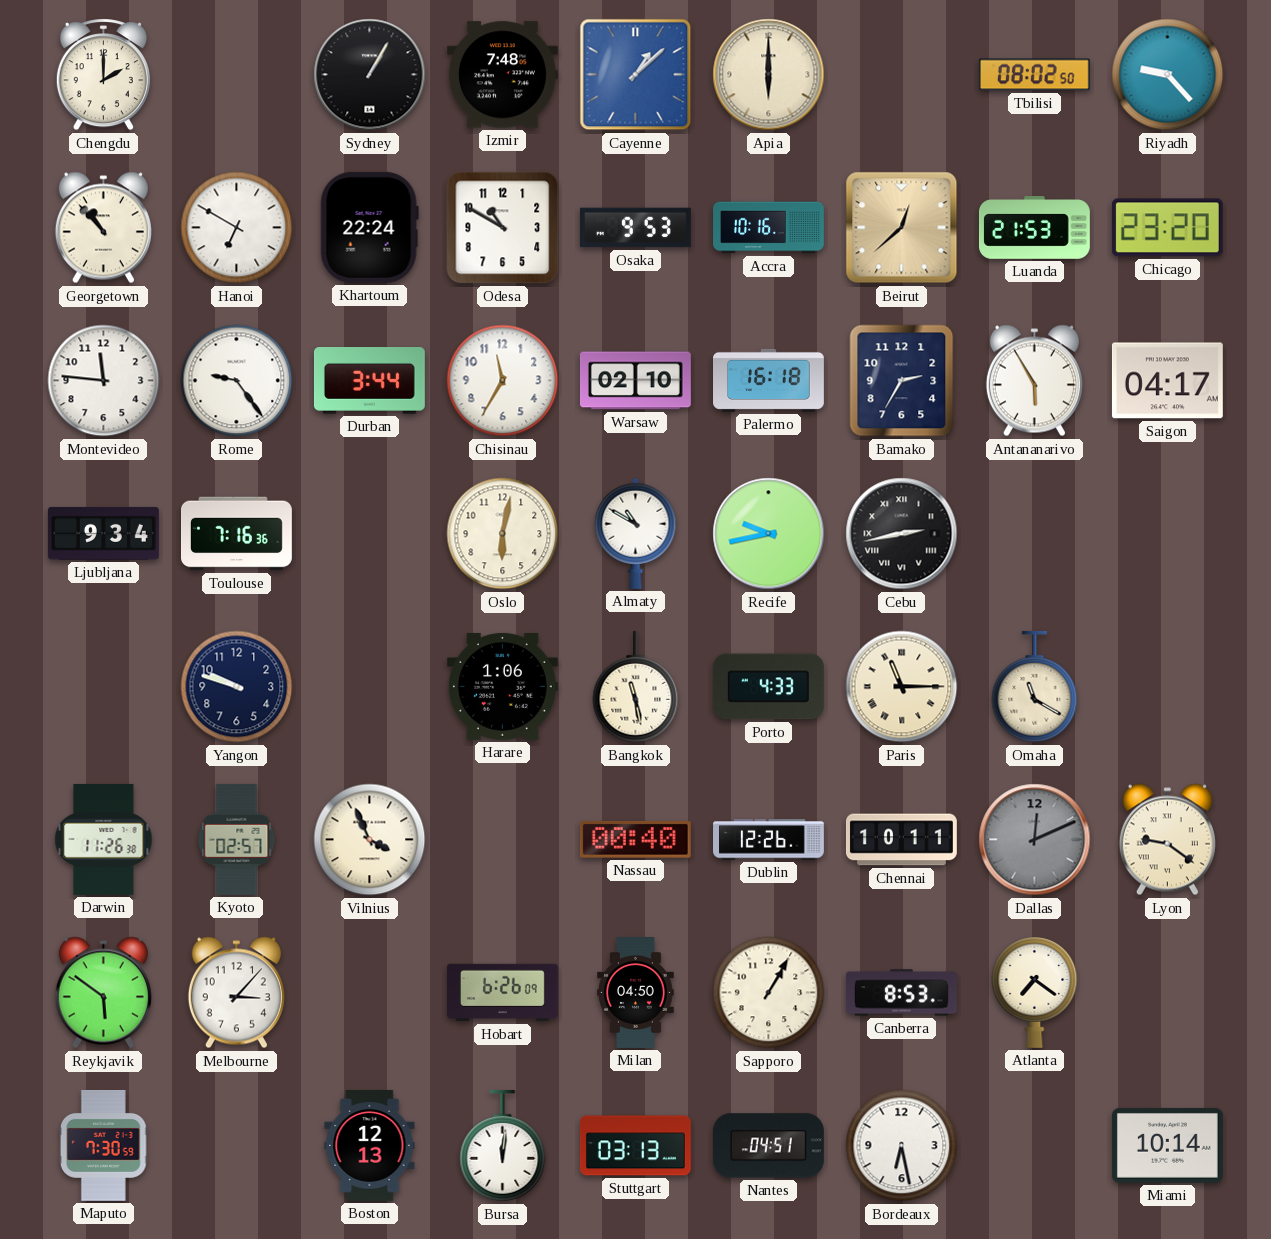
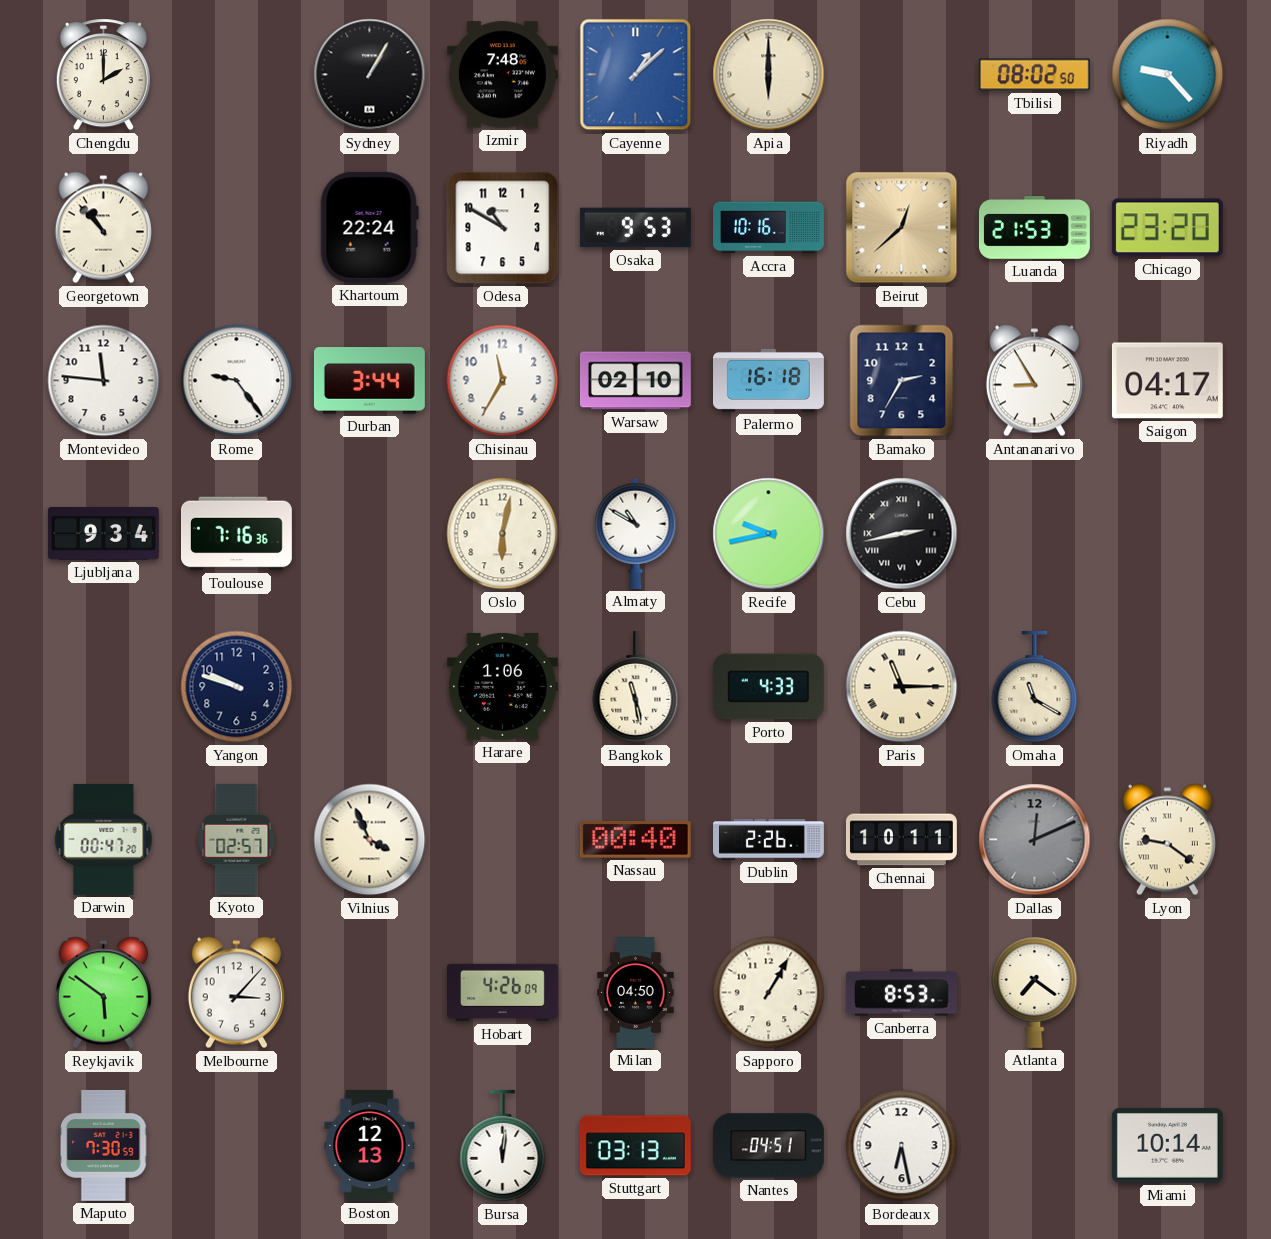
Hanoi: 6:50 -> none (237, 228)
Antananarivo: 5:55 -> 8:55 (1034, 381)
Darwin: 11:26 -> 00:47 (104, 839)
Dublin: 12:26 -> 2:26 (769, 840)
Hobart: 6:26 -> 4:26 (502, 993)
